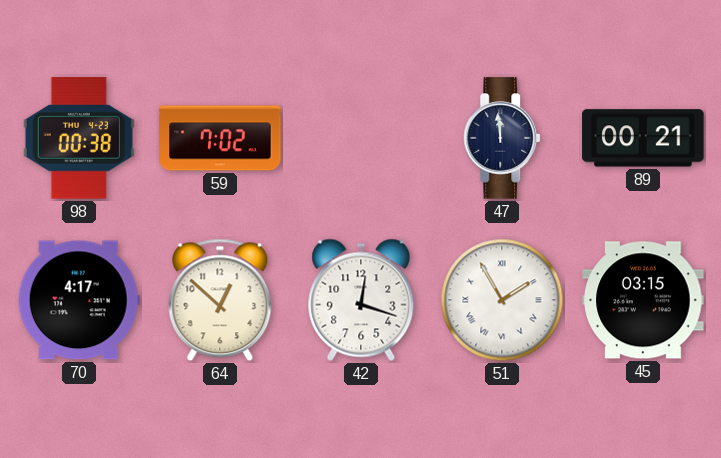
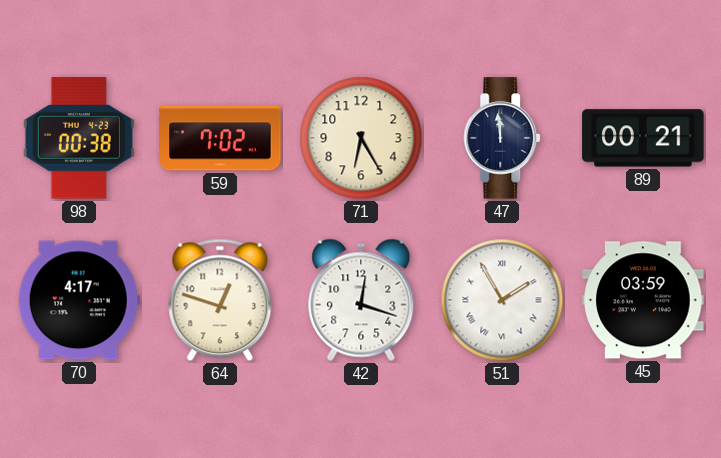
71: none -> 6:25 (361, 138)
64: 12:52 -> 12:48 (220, 300)
45: 03:15 -> 03:59 (643, 300)
